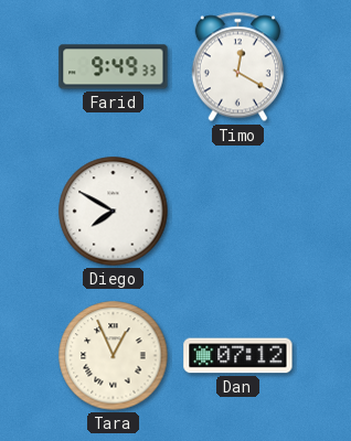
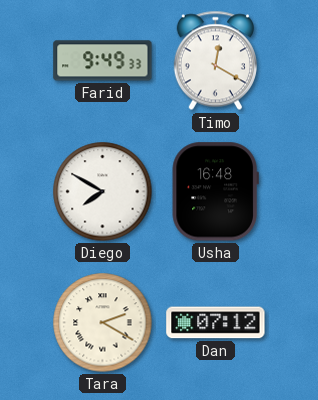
Usha: none -> 16:48 (215, 192)
Tara: 12:56 -> 2:20 (103, 323)
